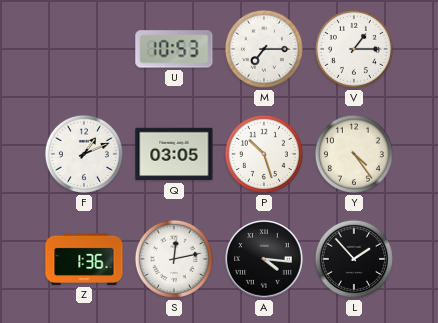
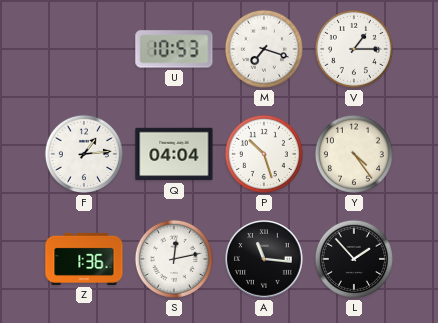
M: 7:15 -> 7:18 (264, 49)
F: 1:11 -> 1:14 (84, 154)
Q: 03:05 -> 04:04 (174, 154)
A: 4:16 -> 11:16 (265, 260)
